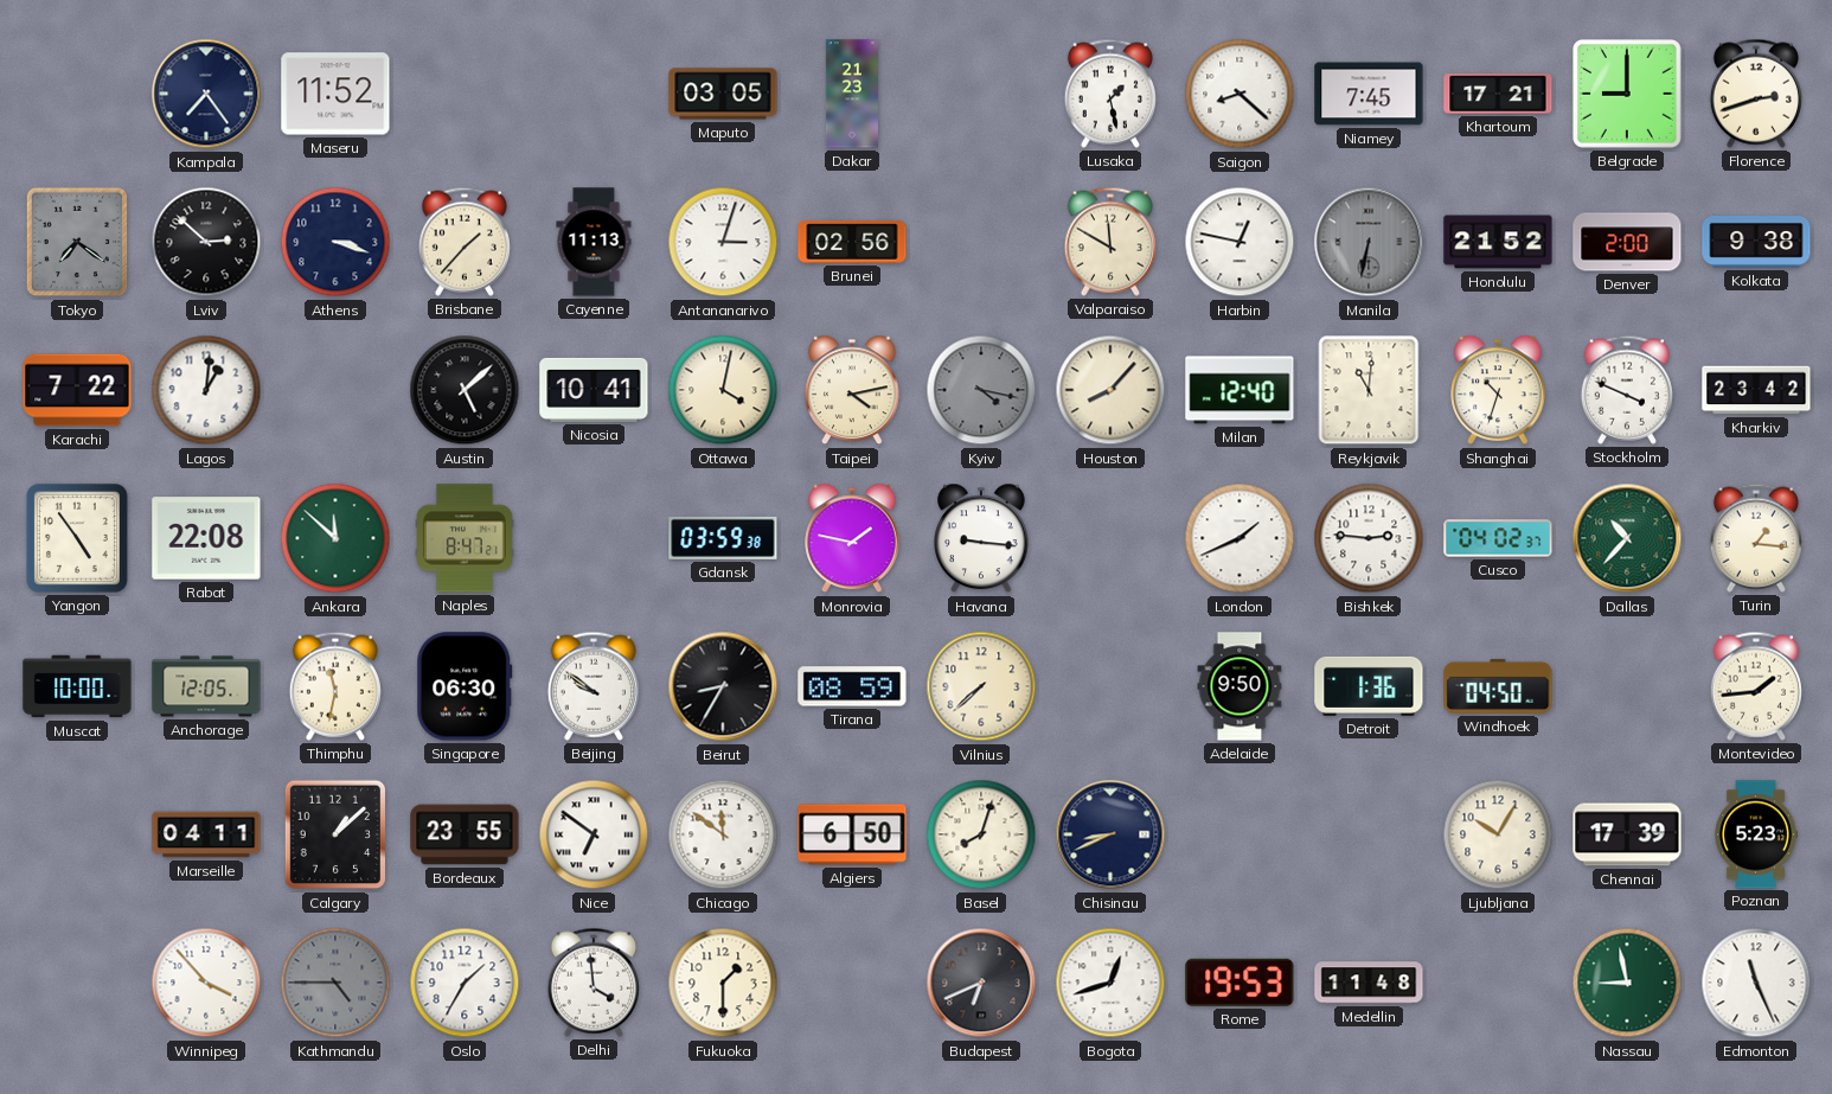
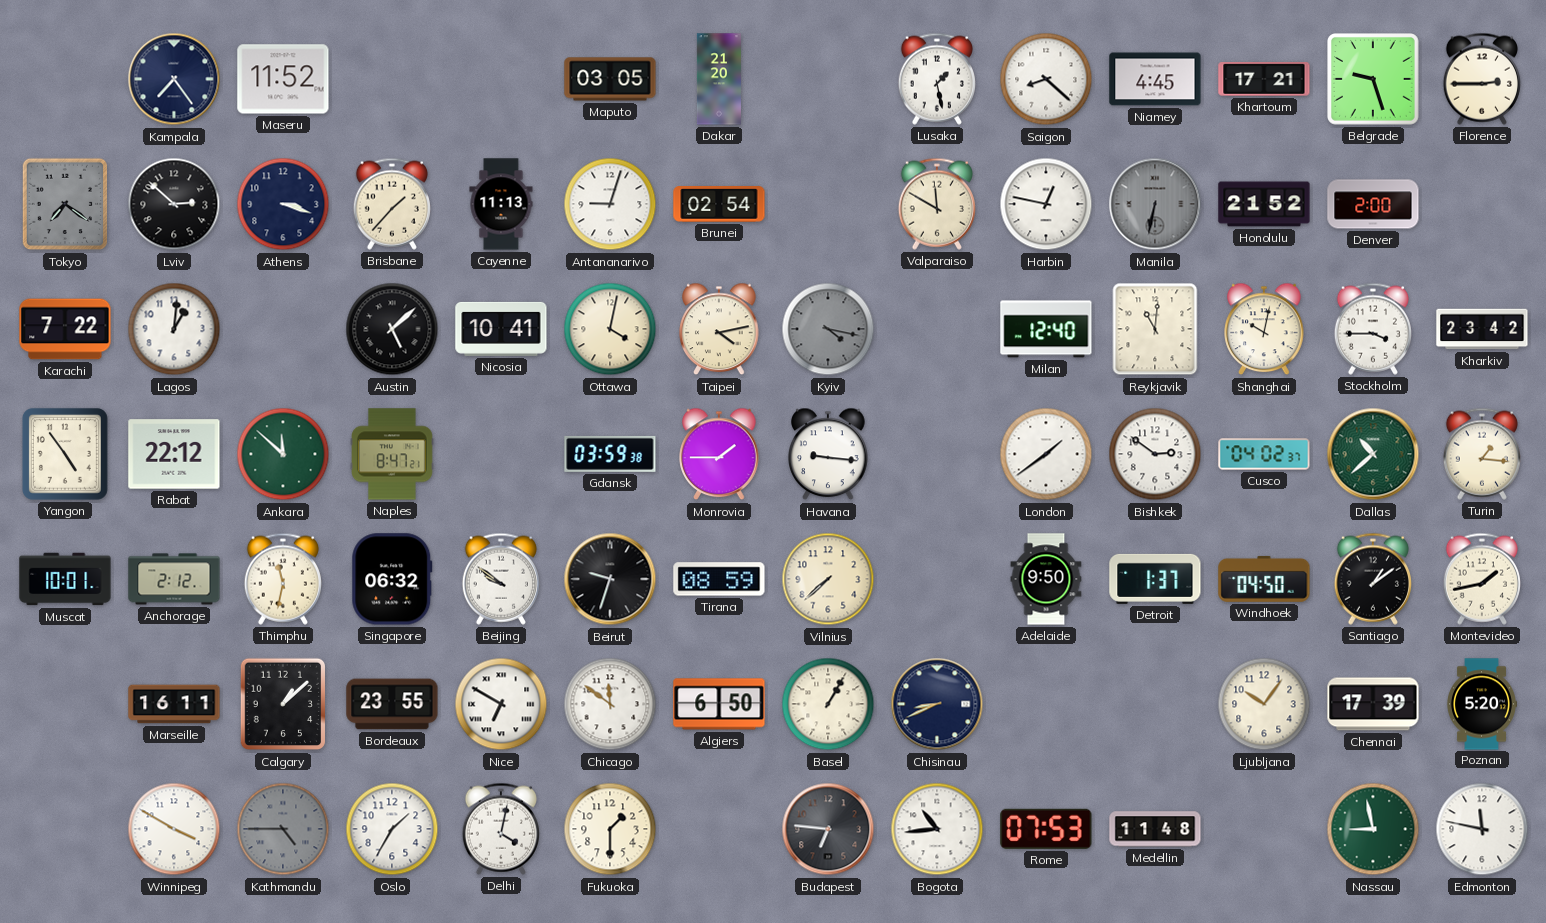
Dakar: 21:23 -> 21:20 (719, 79)
Niamey: 7:45 -> 4:45 (1155, 79)
Belgrade: 9:00 -> 9:27 (1374, 80)
Florence: 2:42 -> 2:45 (1482, 79)
Antananarivo: 3:03 -> 9:03 (610, 204)
Brunei: 02:56 -> 02:54 (719, 204)
Kolkata: 9:38 -> none (1756, 243)
Houston: 8:07 -> none (1110, 390)
Shanghai: 10:33 -> 10:02 (1264, 329)
Stockholm: 3:49 -> 3:45 (1373, 329)
Rabat: 22:08 -> 22:12 (174, 454)
Monrovia: 1:47 -> 1:45 (719, 454)
London: 1:41 -> 1:39 (1046, 454)
Bishkek: 2:46 -> 2:51 (1155, 454)
Dallas: 10:37 -> 10:38 (1373, 454)
Muscat: 10:00 -> 10:01 (65, 579)
Anchorage: 12:05 -> 2:12 (174, 579)
Singapore: 06:30 -> 06:32 (392, 579)
Beirut: 8:35 -> 9:33 (610, 579)
Detroit: 1:36 -> 1:37 (1155, 579)
Santiago: none -> 1:09 (1373, 579)
Montevideo: 1:44 -> 1:43 (1482, 579)
Marseille: 04:11 -> 16:11 (174, 704)
Nice: 6:51 -> 6:50 (501, 704)
Basel: 8:03 -> 1:05 (828, 704)
Ljubljana: 10:05 -> 10:06 (1264, 704)
Poznan: 5:23 -> 5:20 (1482, 704)
Winnipeg: 3:53 -> 3:50 (174, 829)
Delhi: 3:59 -> 4:02 (501, 829)
Budapest: 6:41 -> 6:46 (828, 829)
Bogota: 12:42 -> 10:44 (937, 829)
Rome: 19:53 -> 07:53 (1046, 829)
Edmonton: 11:26 -> 11:47 (1482, 829)
